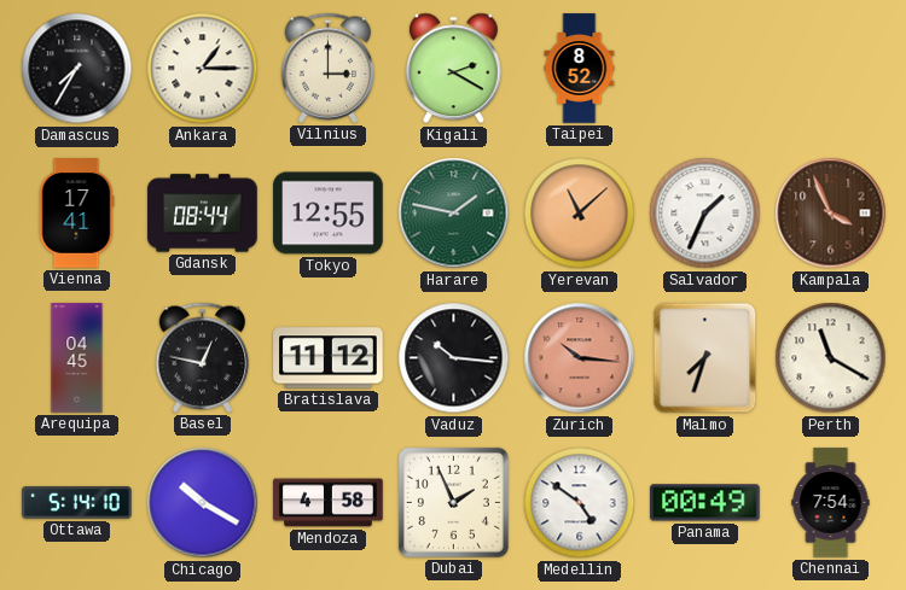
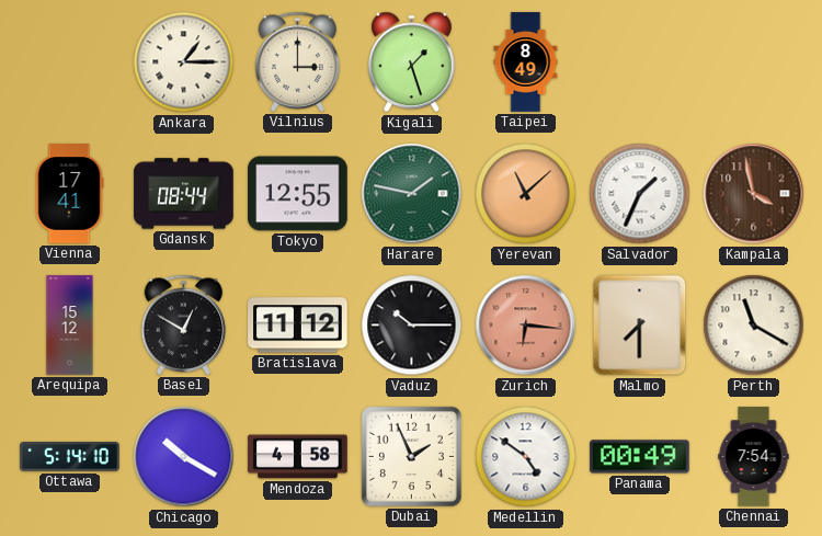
Damascus: 7:35 -> none (77, 69)
Kigali: 2:20 -> 1:27 (411, 62)
Taipei: 8:52 -> 8:49 (526, 62)
Kampala: 3:56 -> 3:58 (754, 194)
Arequipa: 04:45 -> 15:12 (70, 326)
Basel: 12:47 -> 12:50 (184, 324)
Vaduz: 10:16 -> 10:15 (412, 326)
Zurich: 10:16 -> 6:16 (526, 326)
Malmo: 7:33 -> 7:30 (640, 326)
